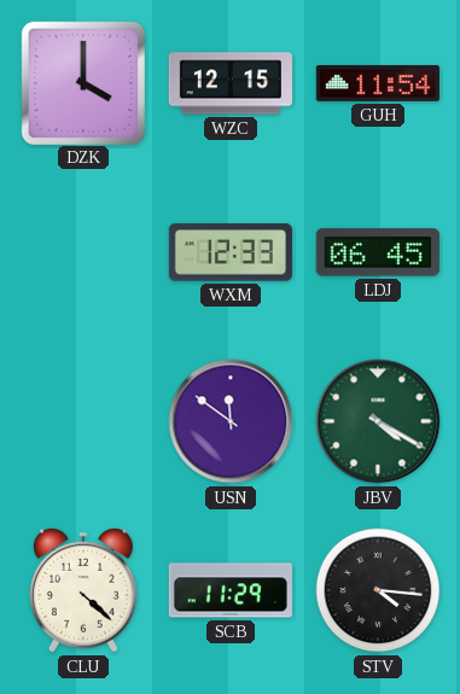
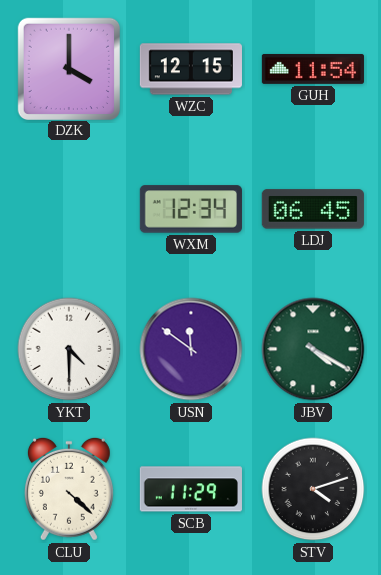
WXM: 12:33 -> 12:34 (191, 209)
YKT: none -> 4:30 (69, 349)
STV: 4:16 -> 4:12 (313, 489)
